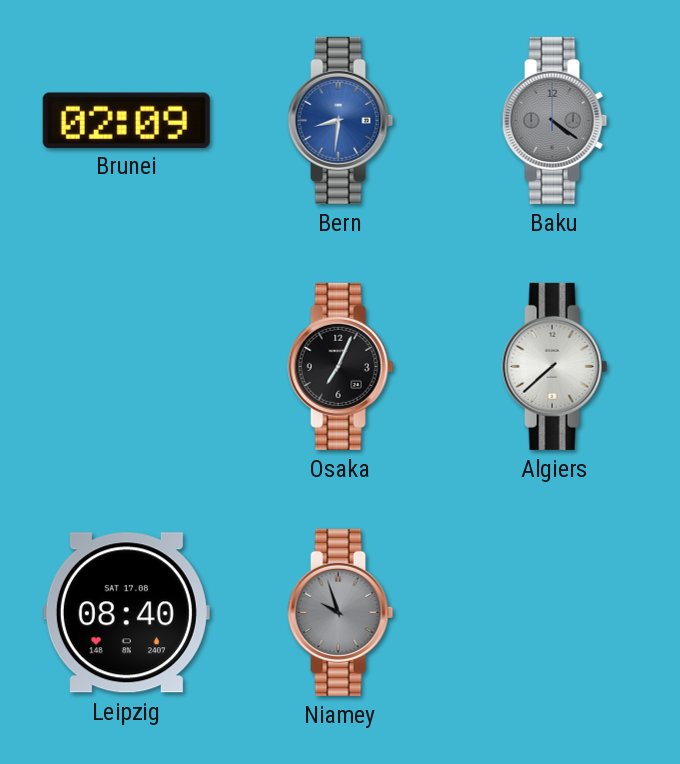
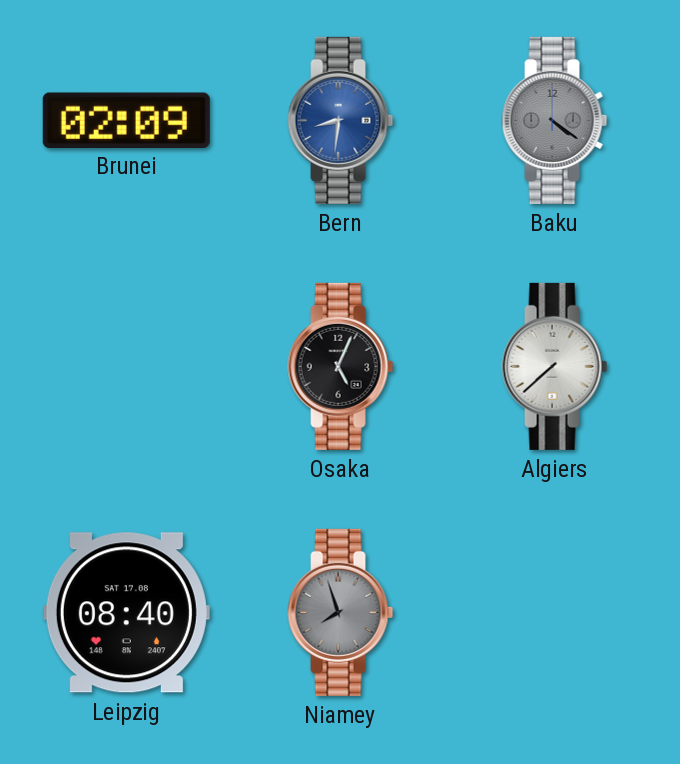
Osaka: 7:04 -> 5:04 (341, 366)
Niamey: 9:57 -> 7:57 (341, 612)
